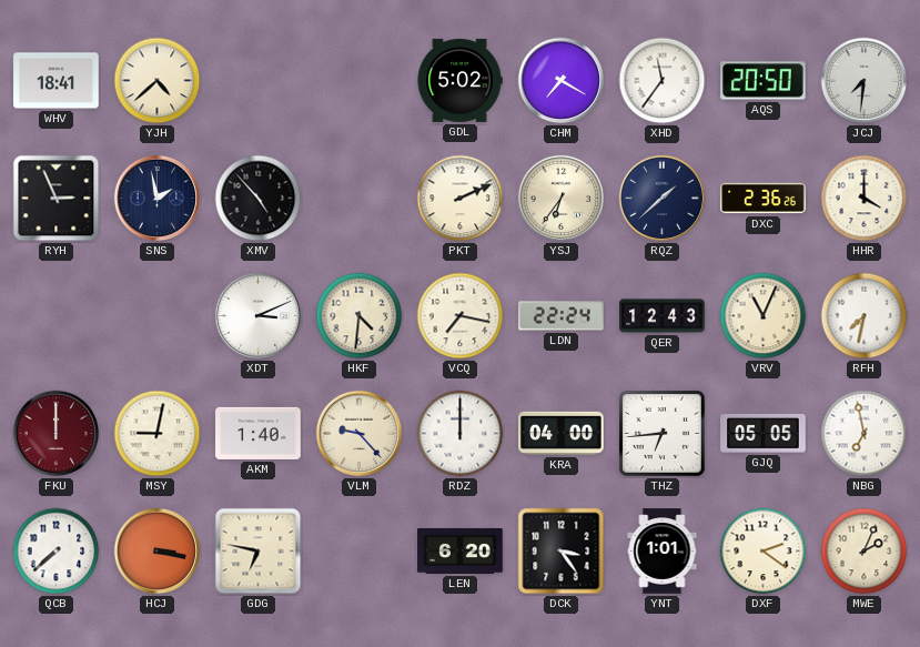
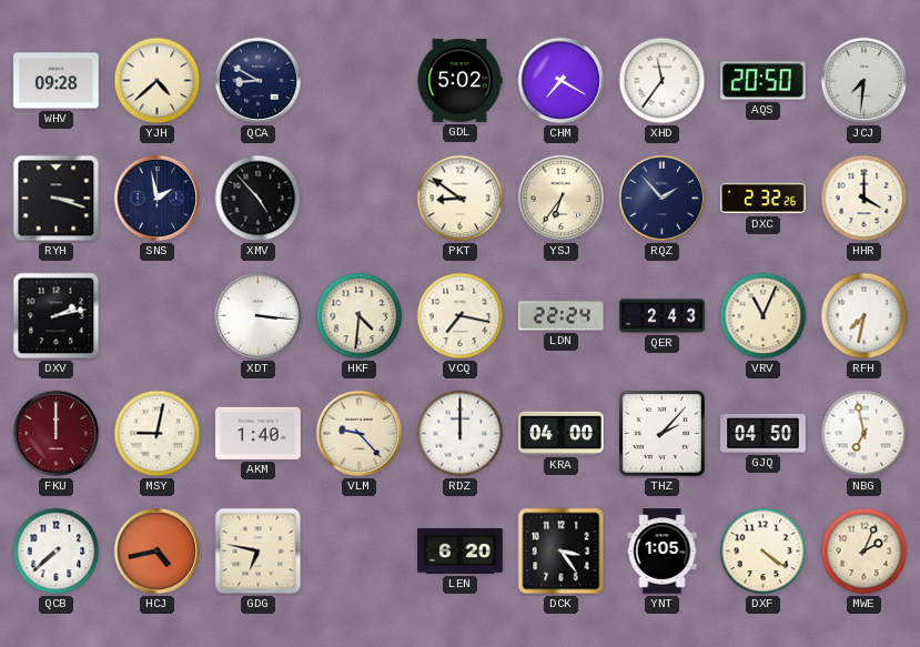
WHV: 18:41 -> 09:28 (57, 81)
QCA: none -> 8:50 (259, 81)
RYH: 2:56 -> 3:18 (57, 199)
PKT: 2:11 -> 8:51 (461, 199)
RQZ: 1:38 -> 1:53 (663, 199)
DXC: 2:36 -> 2:32 (764, 199)
DXV: none -> 2:13 (57, 316)
XDT: 3:11 -> 3:16 (259, 316)
QER: 12:43 -> 2:43 (663, 316)
THZ: 6:44 -> 2:07 (661, 433)
GJQ: 05:05 -> 04:50 (764, 433)
HCJ: 3:17 -> 4:43 (158, 552)
YNT: 1:01 -> 1:05 (663, 552)
DXF: 2:21 -> 4:21 (764, 552)
